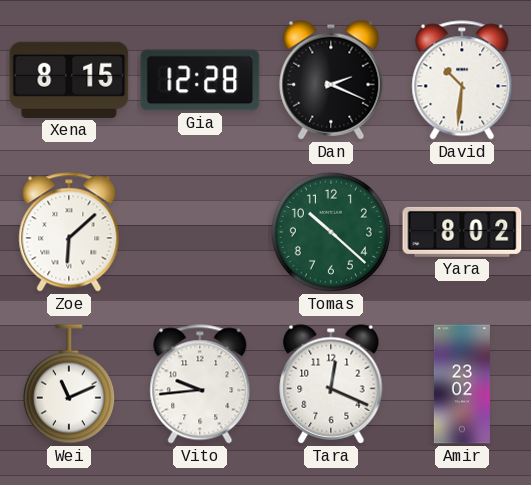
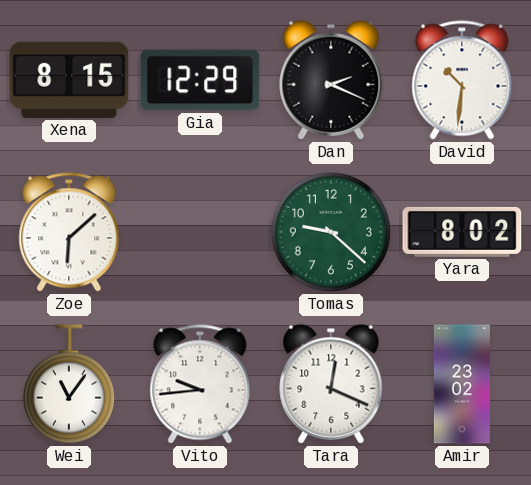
Gia: 12:28 -> 12:29 (200, 80)
Tomas: 10:22 -> 9:22 (331, 232)
Wei: 11:11 -> 11:06 (69, 384)
